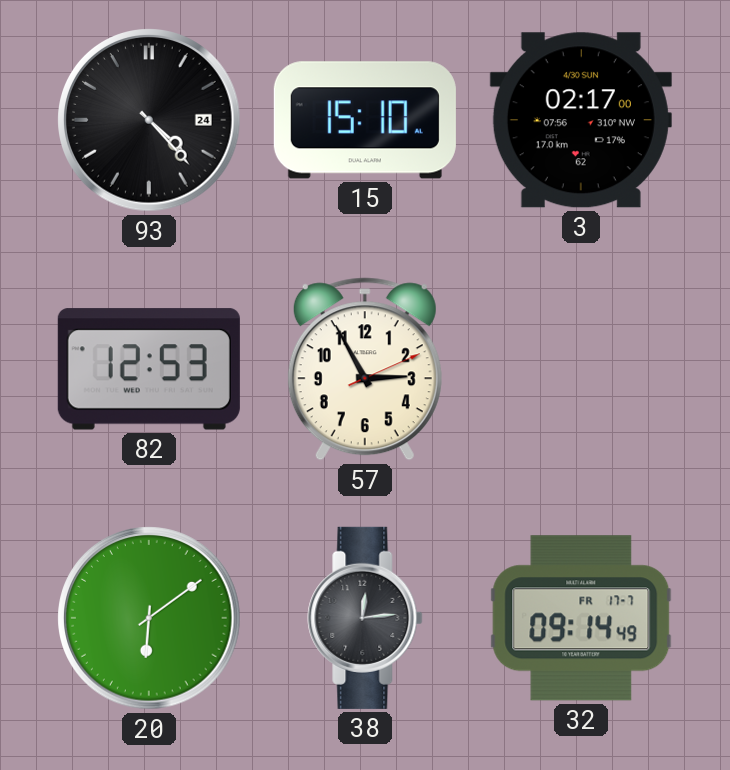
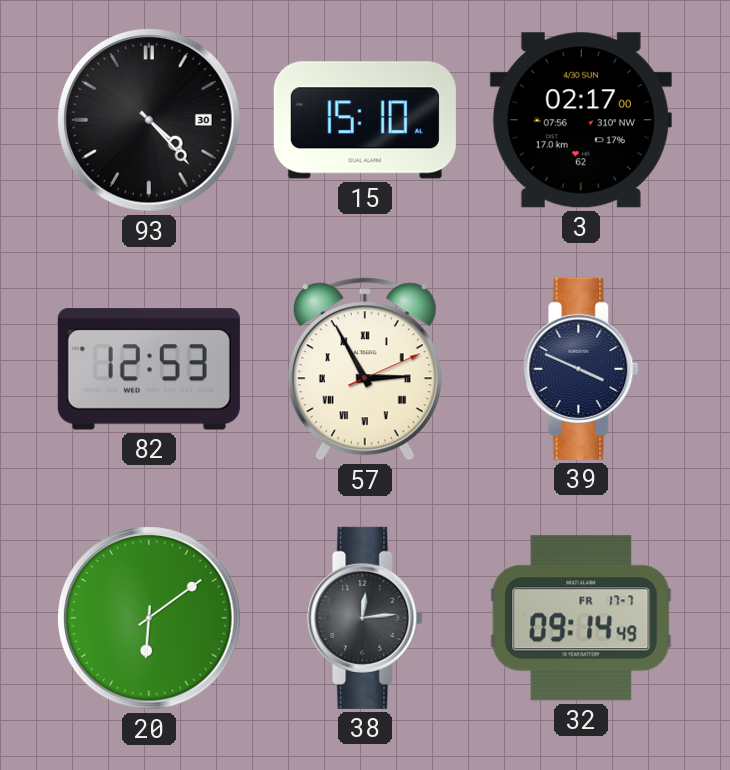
93 date: 24 -> 30 (149, 120)
57 numerals: Arabic -> Roman (365, 369)
39: none -> 3:49 (581, 369)
